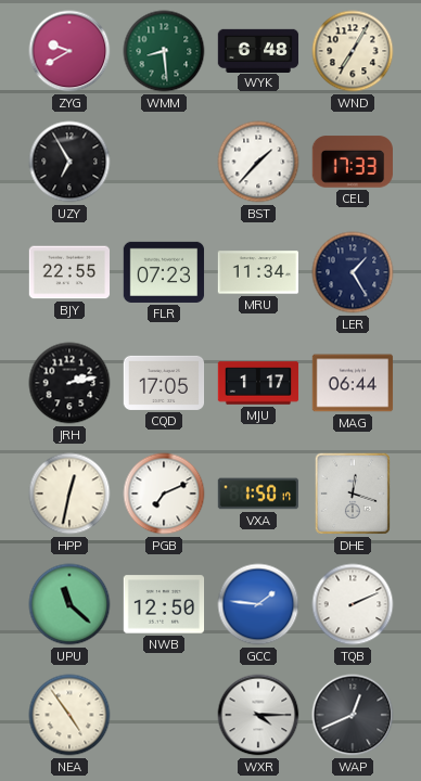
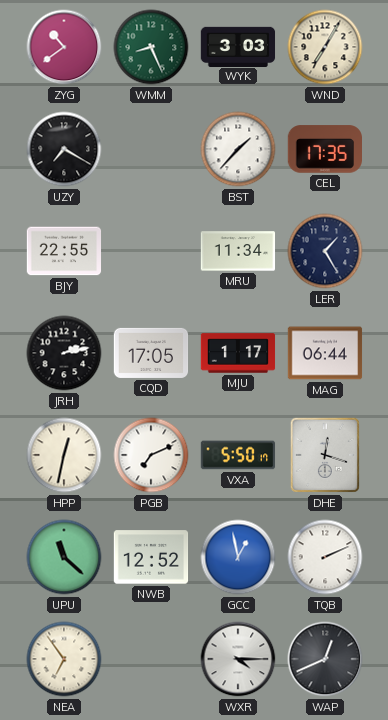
ZYG: 9:40 -> 10:39 (64, 47)
WMM: 8:29 -> 8:26 (151, 47)
WYK: 6:48 -> 3:03 (238, 46)
UZY: 6:55 -> 7:20 (64, 149)
CEL: 17:33 -> 17:35 (324, 149)
FLR: 07:23 -> none (164, 272)
VXA: 1:50 -> 5:50 (238, 455)
NWB: 12:50 -> 12:52 (151, 557)
GCC: 1:46 -> 12:58 (238, 557)
NEA: 4:54 -> 6:54 (64, 659)
